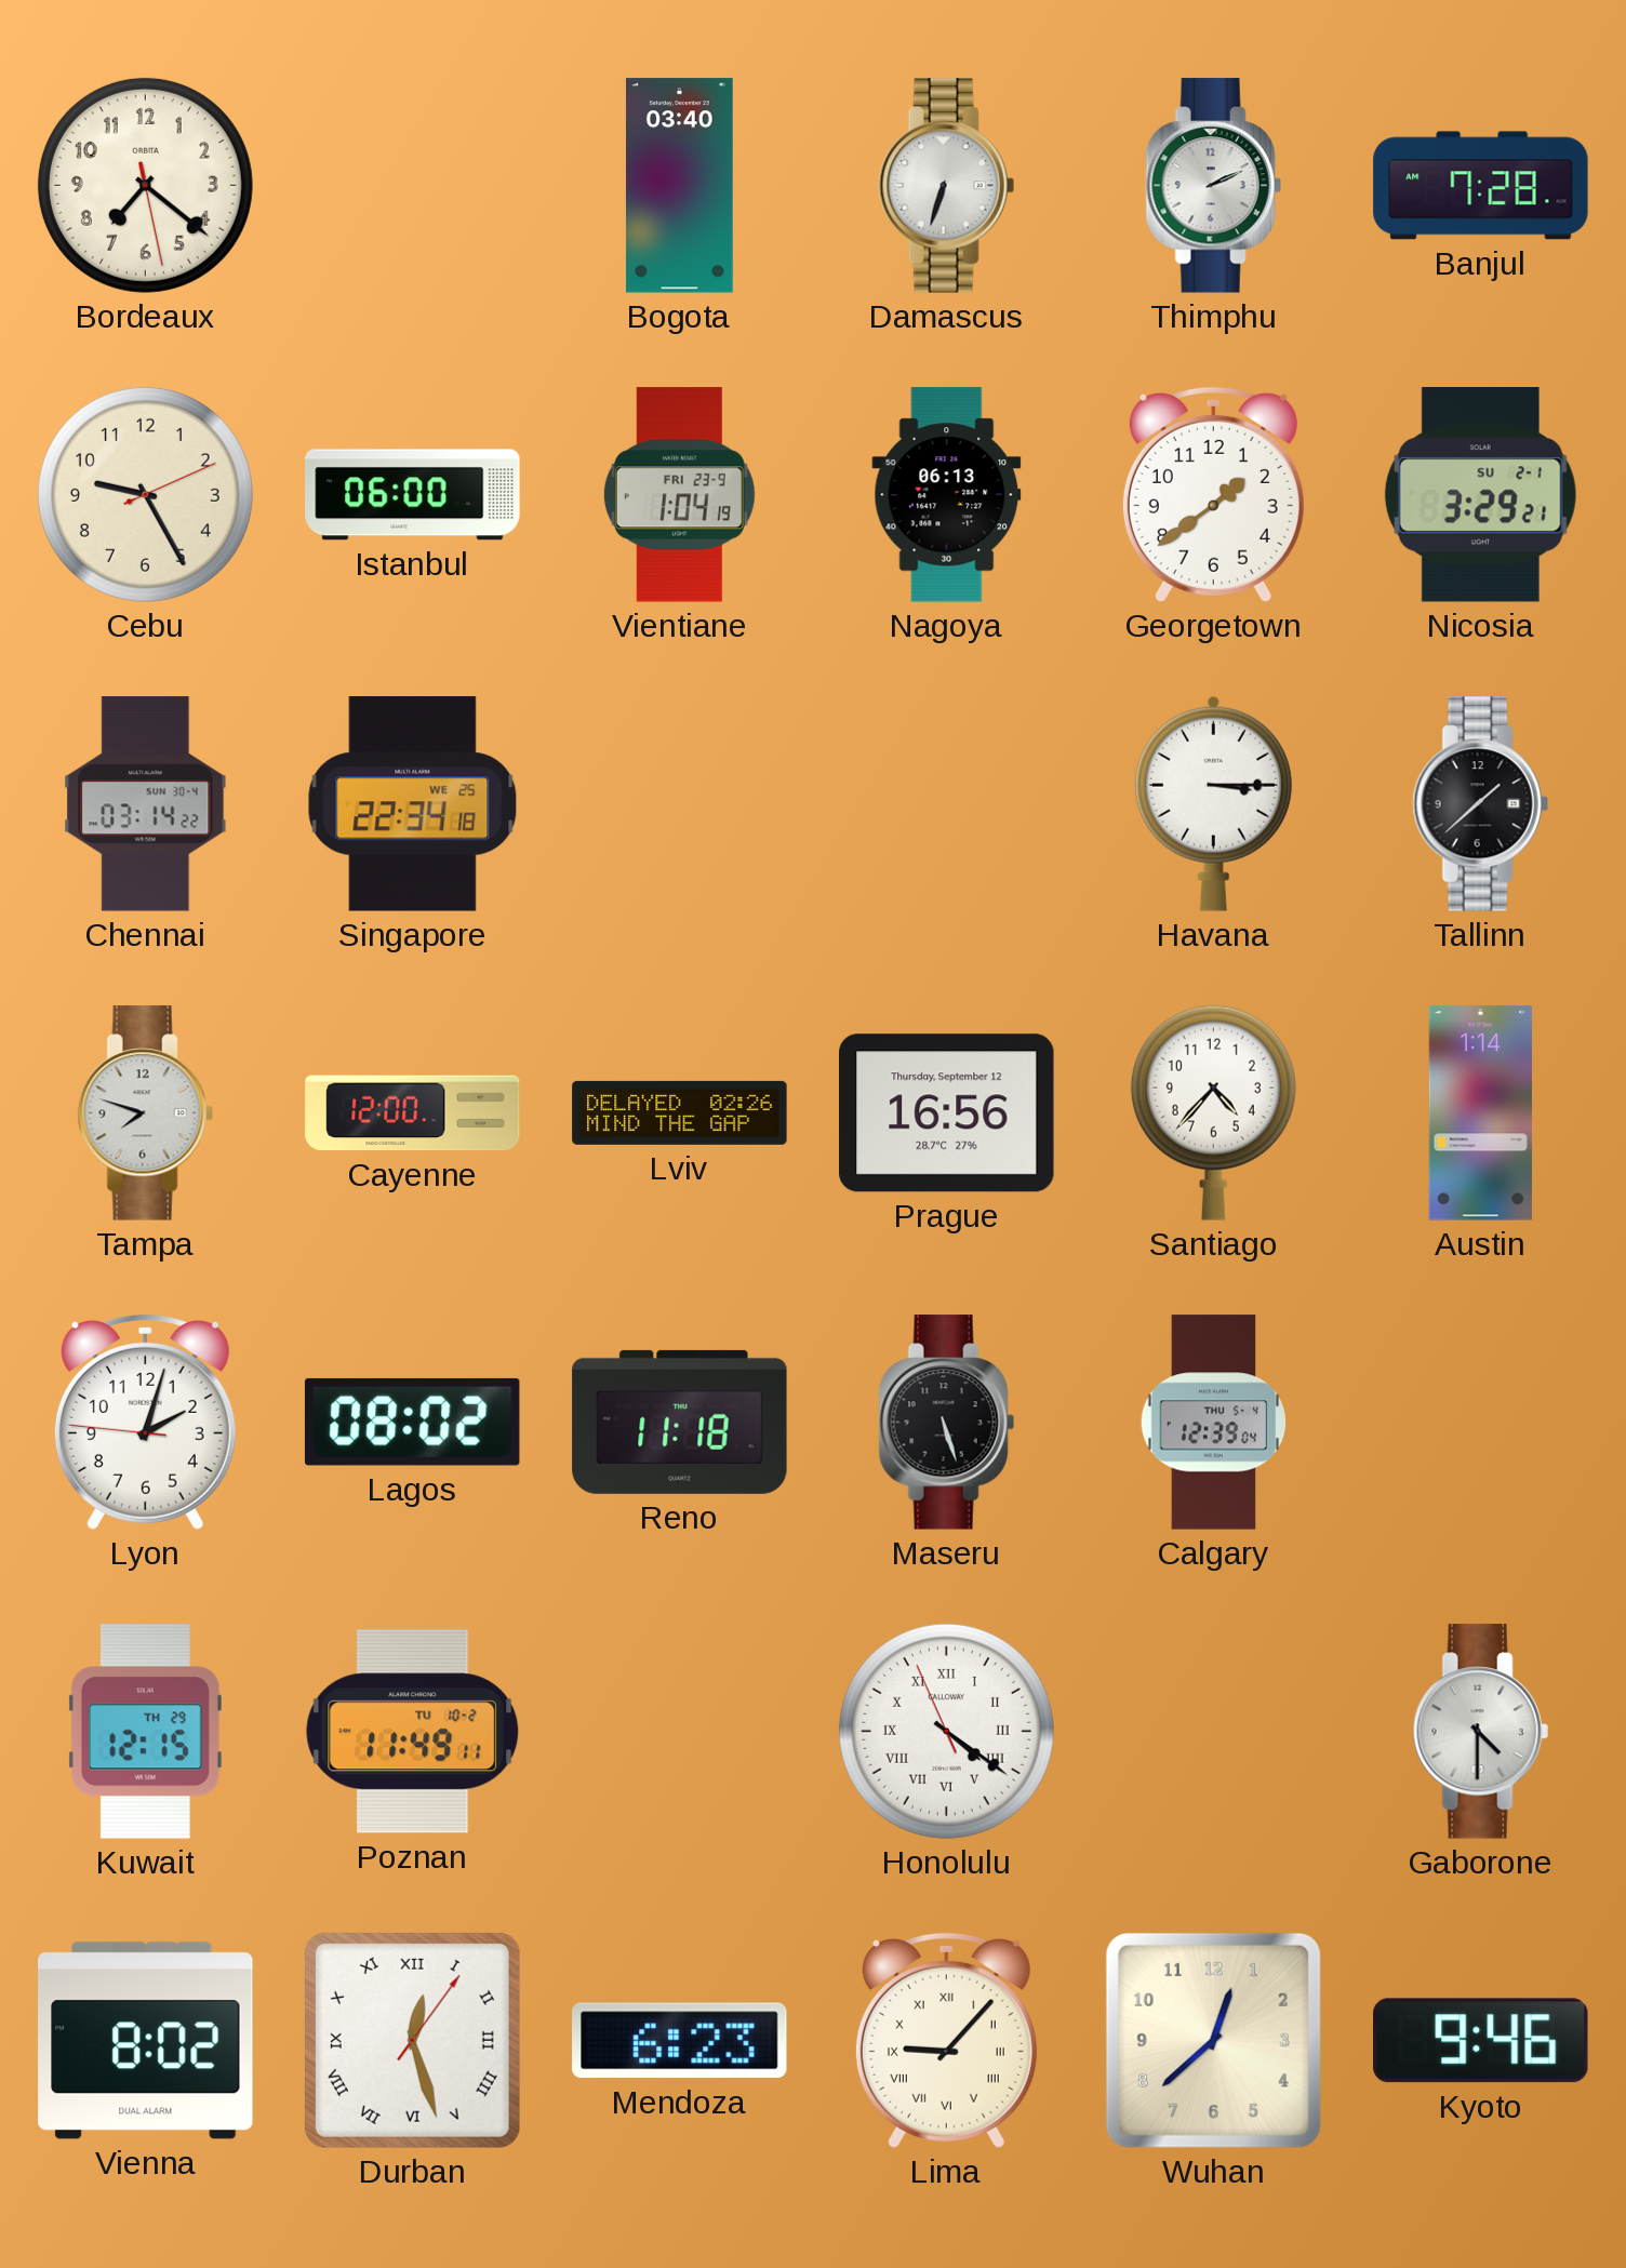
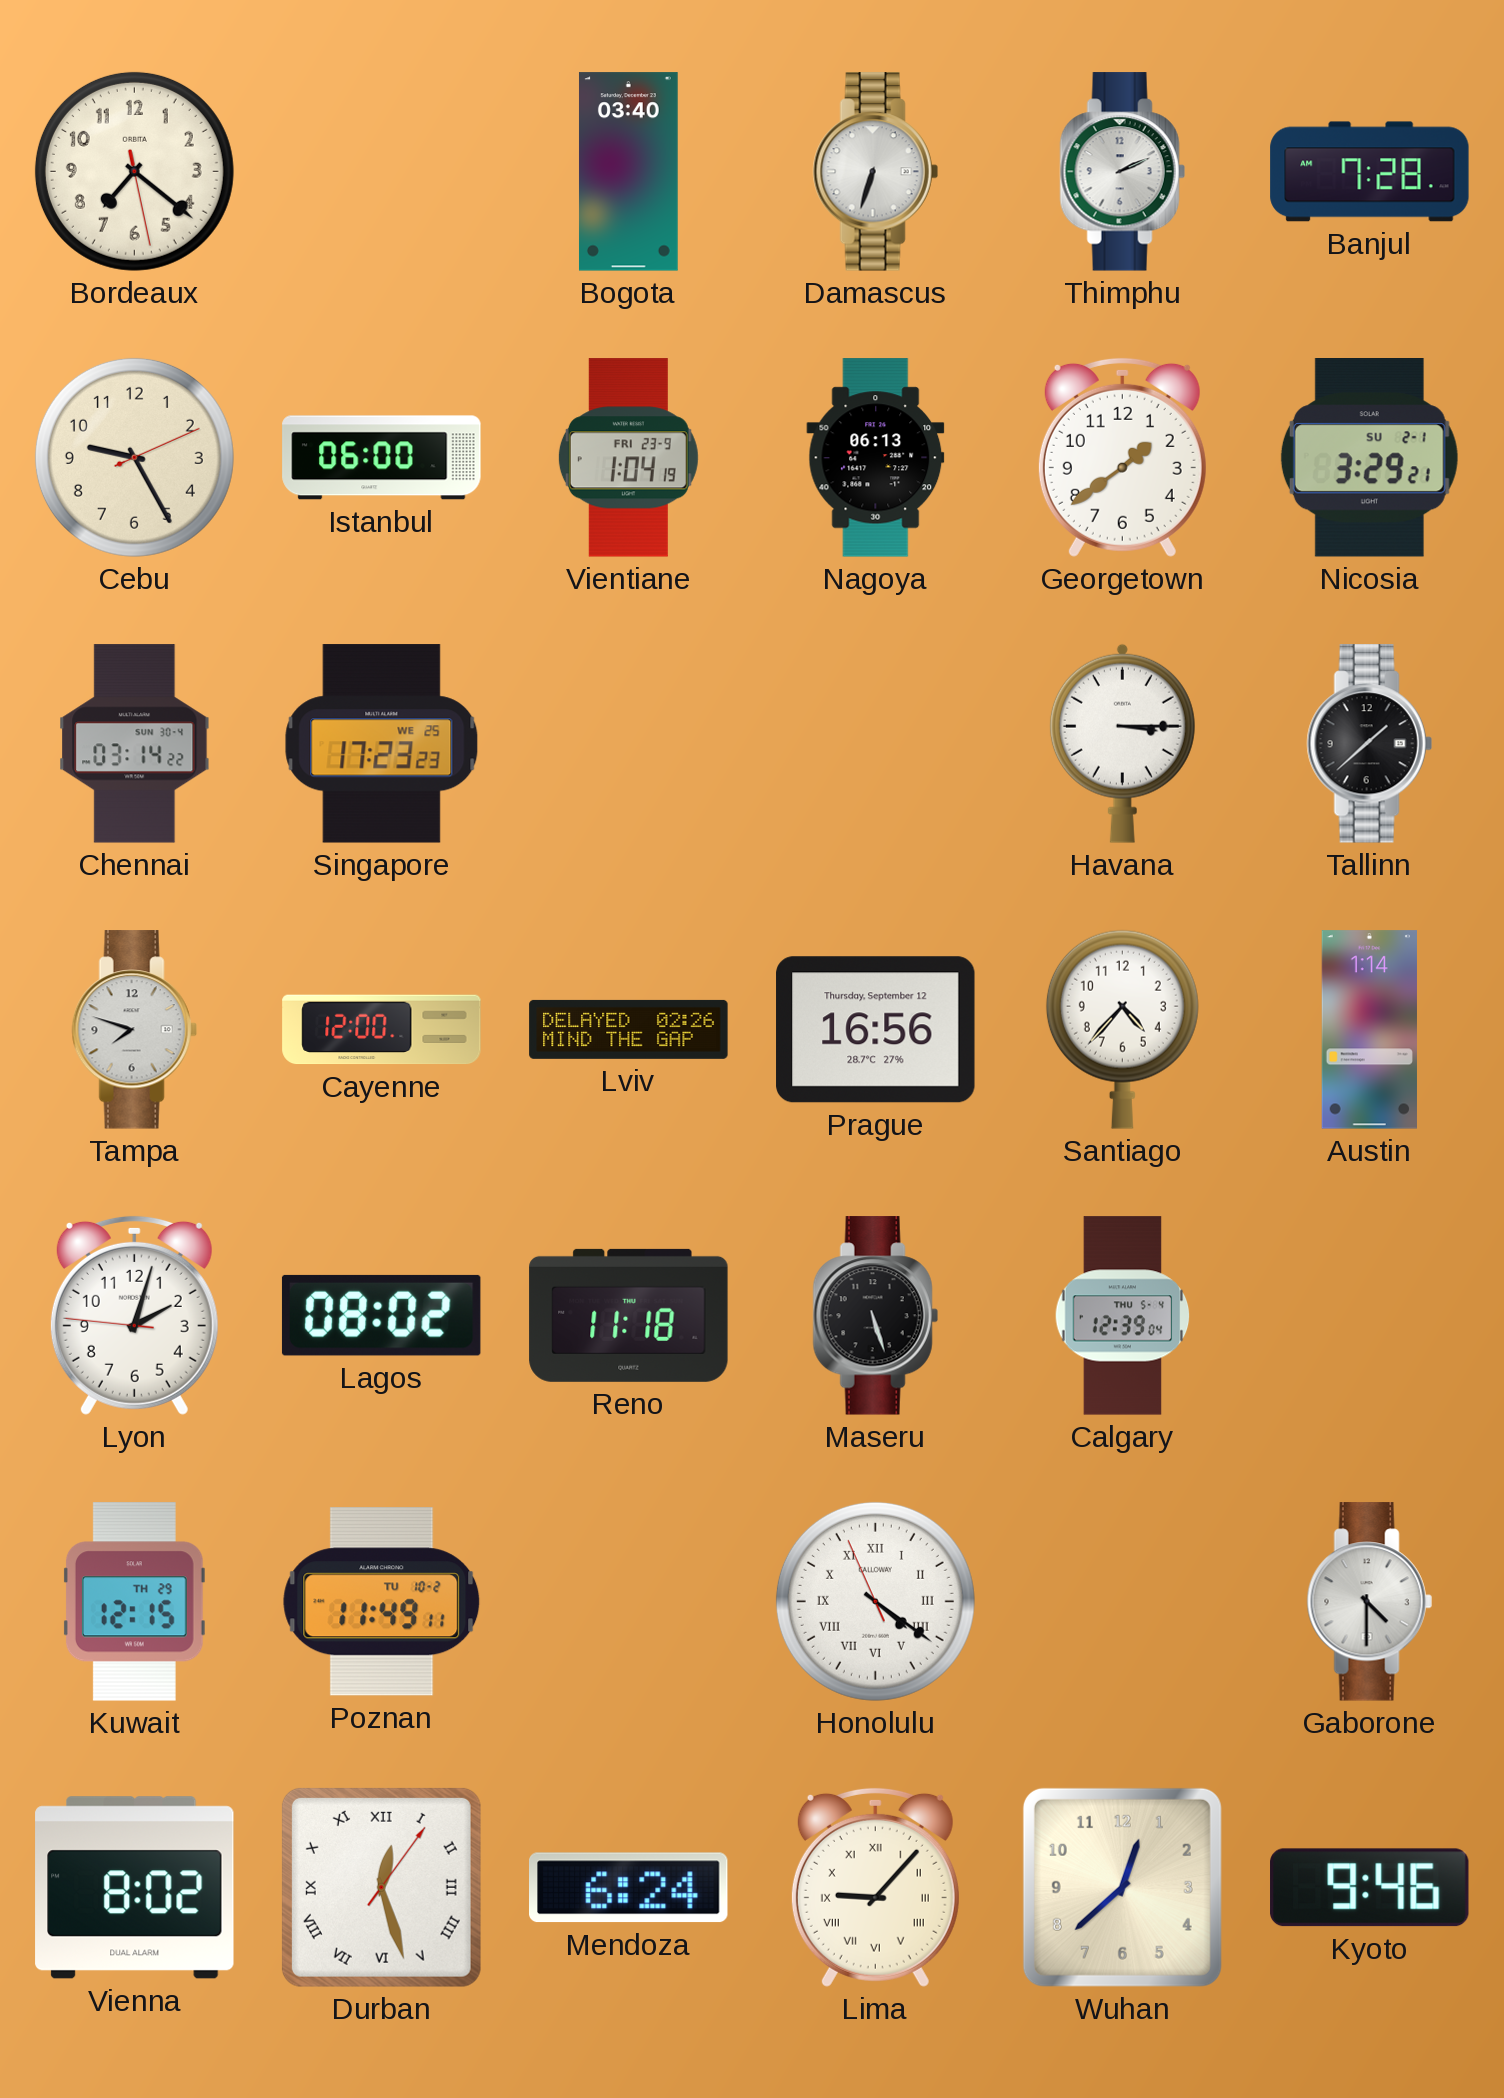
Singapore: 22:34 -> 17:23 (382, 744)
Mendoza: 6:23 -> 6:24 (629, 1888)
